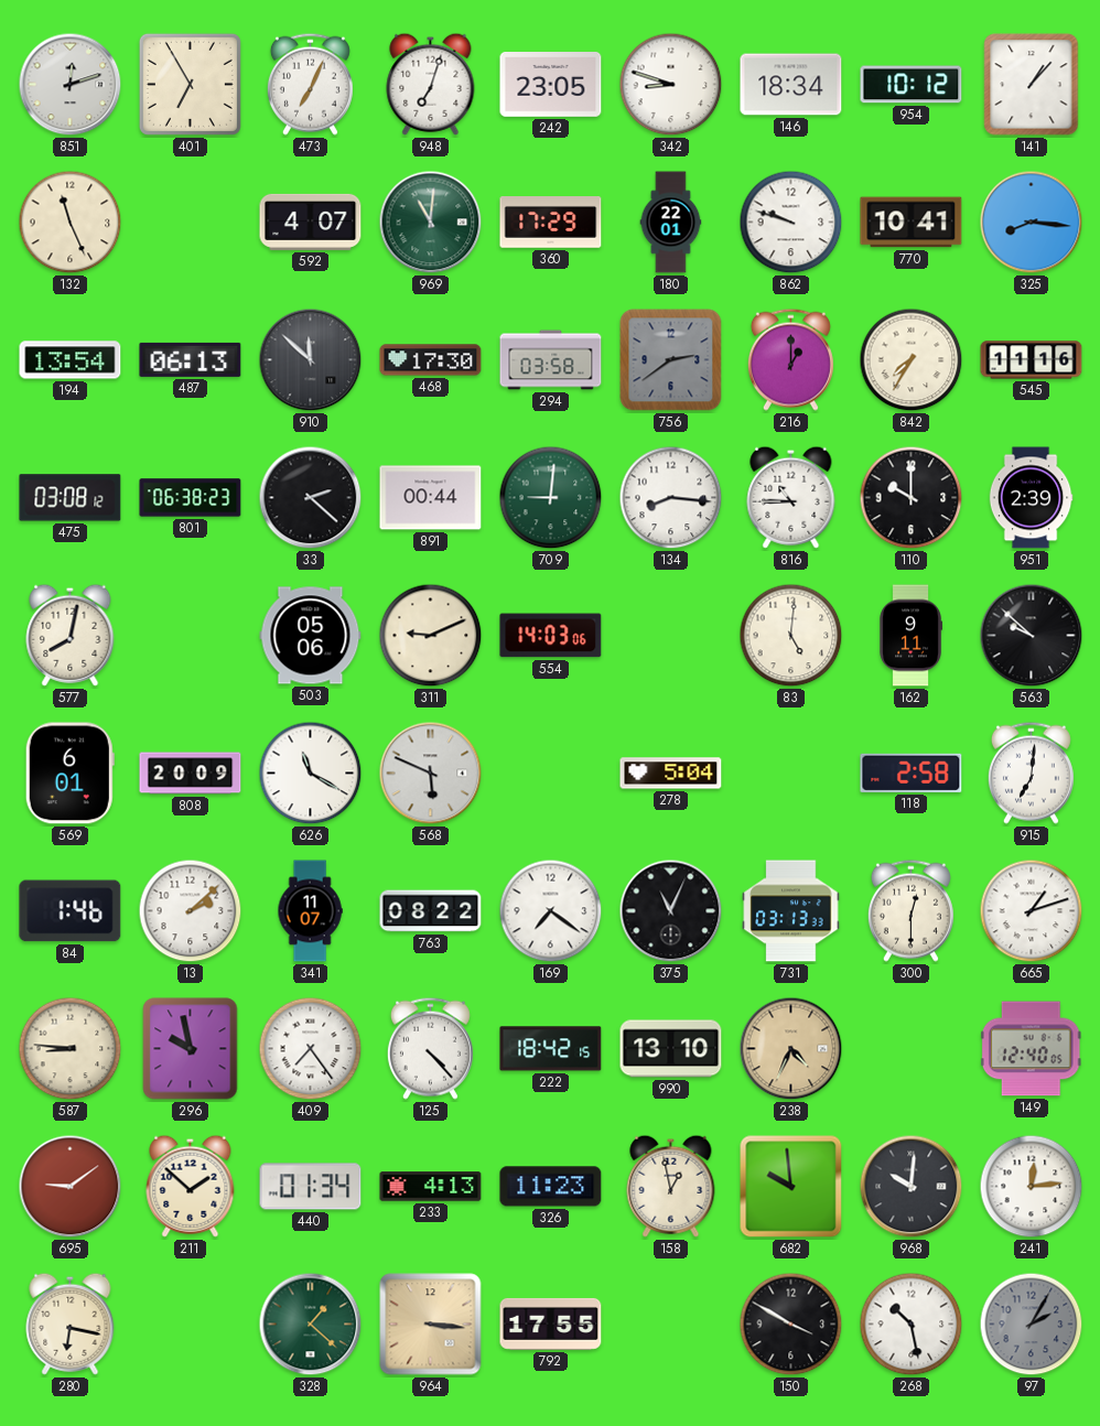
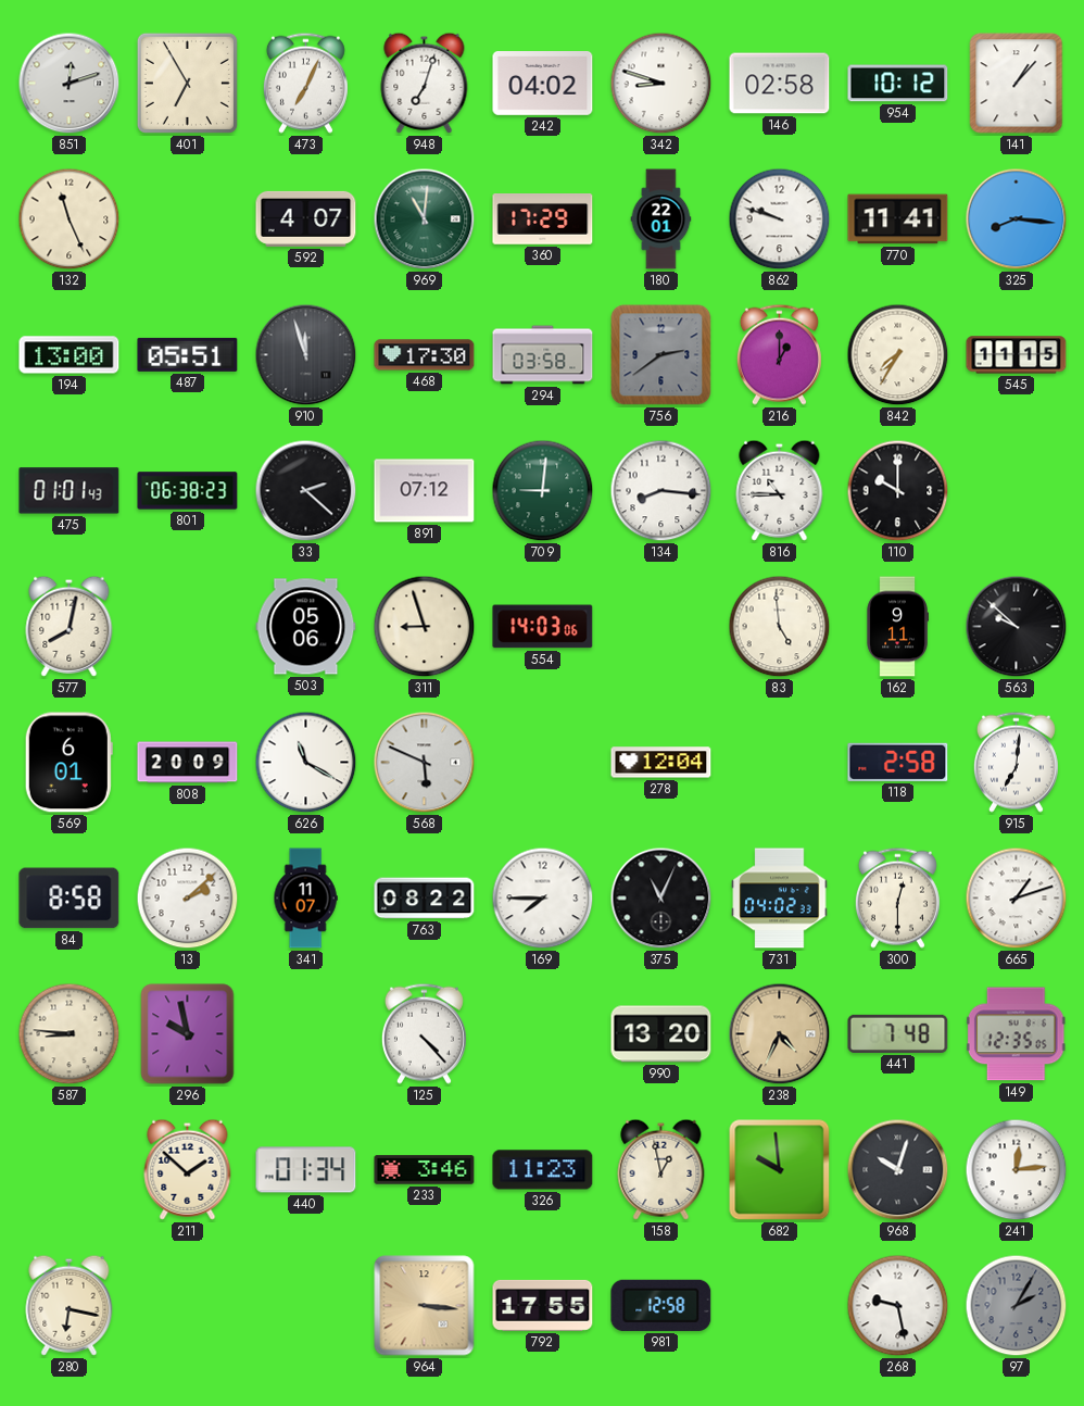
242: 23:05 -> 04:02 (543, 84)
146: 18:34 -> 02:58 (780, 84)
770: 10:41 -> 11:41 (898, 219)
194: 13:54 -> 13:00 (70, 355)
487: 06:13 -> 05:51 (188, 354)
910: 11:52 -> 11:57 (306, 355)
545: 11:16 -> 11:15 (1017, 355)
475: 03:08 -> 01:01 (70, 491)
891: 00:44 -> 07:12 (425, 491)
951: 2:39 -> none (1031, 498)
311: 9:11 -> 8:57 (425, 627)
83: 5:01 -> 4:59 (780, 627)
278: 5:04 -> 12:04 (661, 763)
84: 1:46 -> 8:58 (70, 899)
169: 7:21 -> 7:45 (543, 899)
731: 03:13 -> 04:02 (780, 899)
409: 7:24 -> none (311, 1049)
222: 18:42 -> none (551, 1049)
990: 13:10 -> 13:20 (661, 1034)
441: none -> 7:48 (898, 1033)
149: 12:40 -> 12:35 (1016, 1034)
695: 9:09 -> none (71, 1187)
233: 4:13 -> 3:46 (425, 1170)
968: 10:01 -> 10:03 (898, 1170)
328: 1:22 -> none (311, 1325)
981: none -> 12:58 (661, 1305)
150: 3:50 -> none (791, 1325)
268: 10:28 -> 9:28 (898, 1306)
